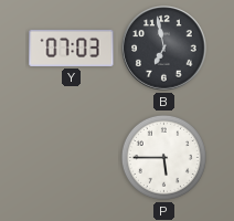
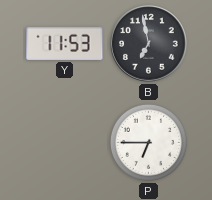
Y: 07:03 -> 11:53 (65, 43)
P: 5:45 -> 6:45 (148, 142)
